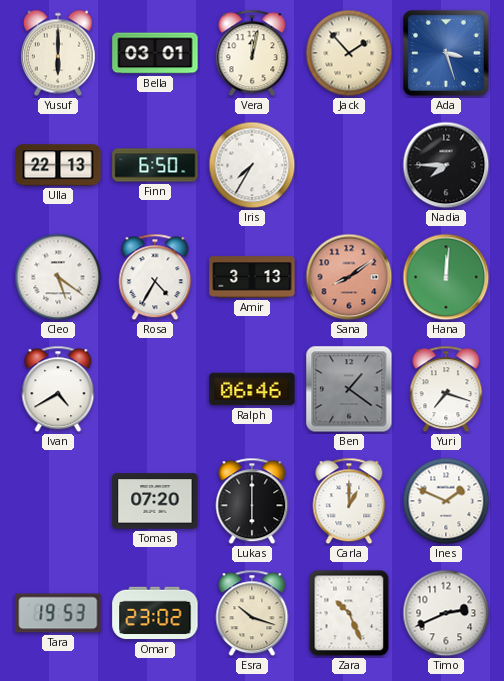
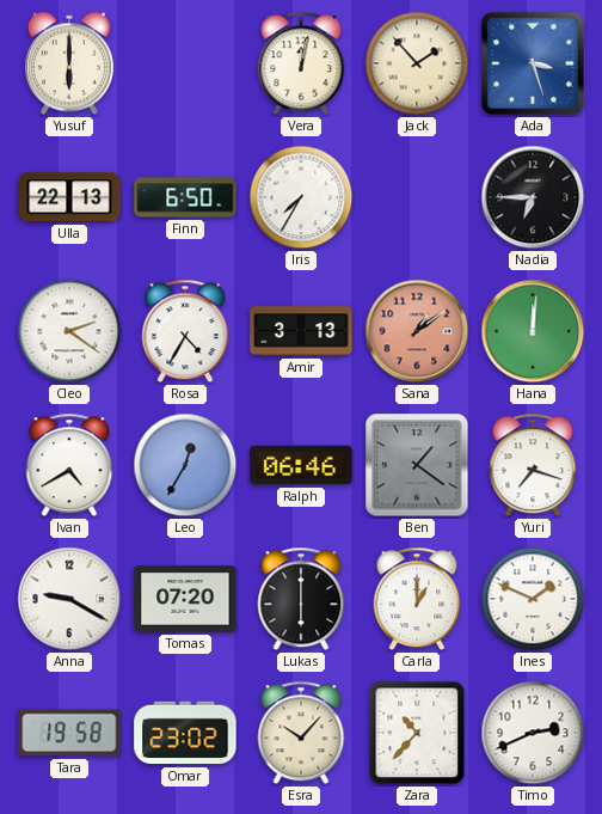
Bella: 03:01 -> none (155, 53)
Nadia: 7:45 -> 6:45 (533, 197)
Cleo: 5:21 -> 2:21 (69, 331)
Sana: 8:09 -> 1:09 (417, 331)
Leo: none -> 12:35 (185, 465)
Anna: none -> 9:20 (69, 599)
Tara: 19:53 -> 19:58 (69, 733)
Esra: 10:18 -> 10:07 (301, 733)
Zara: 10:26 -> 10:37 (417, 733)
